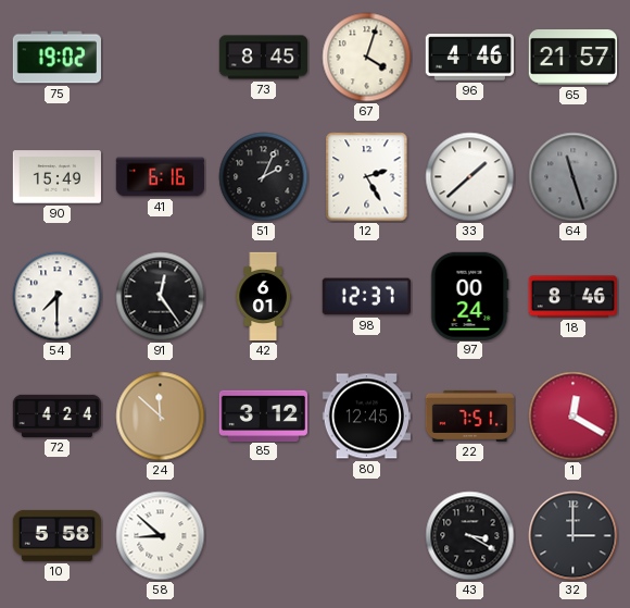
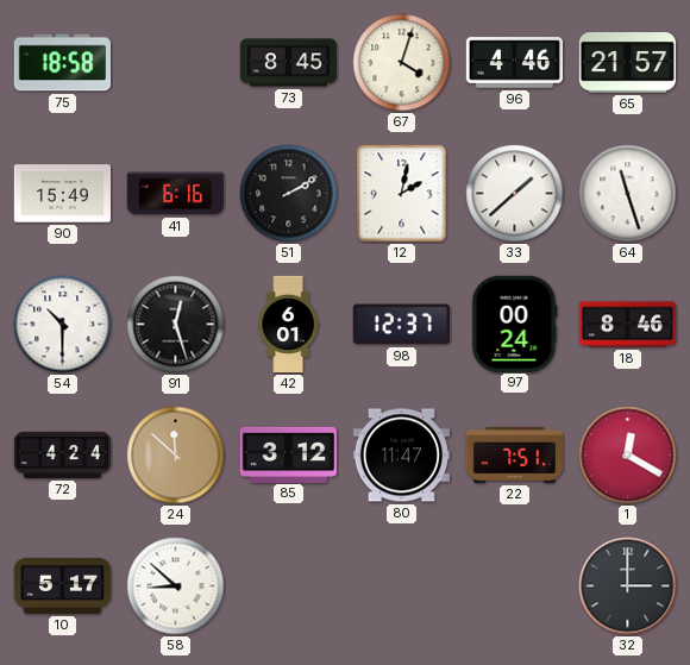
75: 19:02 -> 18:58 (62, 63)
51: 2:04 -> 2:10 (289, 194)
12: 2:25 -> 2:02 (402, 194)
64 dial: grey -> white (628, 194)
54: 7:30 -> 10:30 (63, 325)
91: 12:24 -> 12:27 (176, 325)
80: 12:45 -> 11:47 (401, 456)
10: 5:58 -> 5:17 (62, 585)
43: 3:20 -> none (470, 536)
